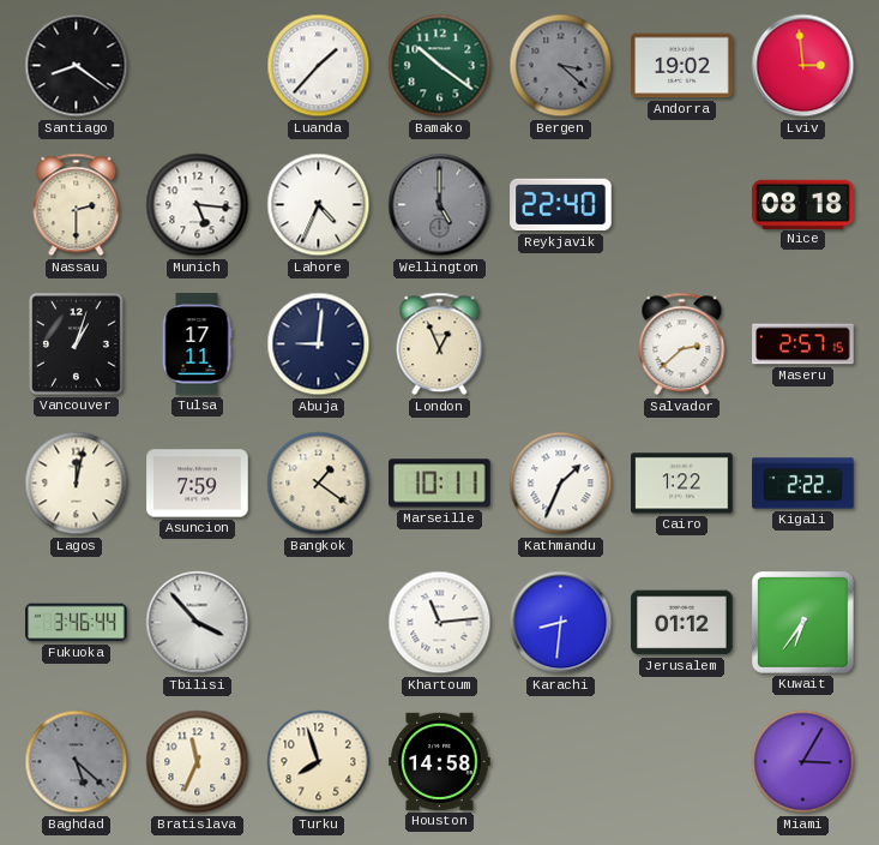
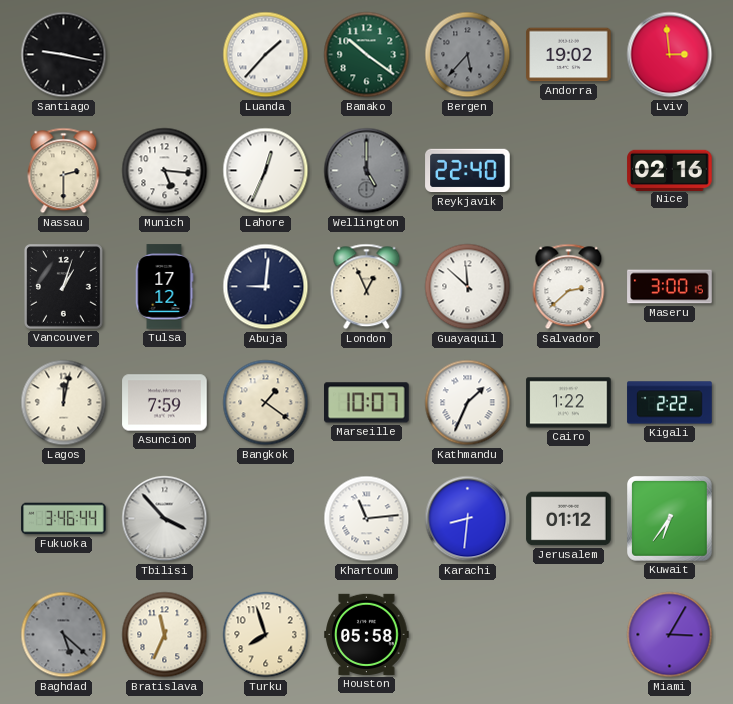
Santiago: 8:21 -> 9:17 (64, 55)
Bergen: 3:22 -> 5:37 (468, 55)
Lahore: 4:34 -> 12:34 (266, 171)
Nice: 08:18 -> 02:16 (670, 170)
Tulsa: 17:11 -> 17:12 (164, 287)
Guayaquil: none -> 11:52 (468, 287)
Maseru: 2:57 -> 3:00 (670, 287)
Marseille: 10:11 -> 10:07 (367, 403)
Houston: 14:58 -> 05:58 (367, 634)
